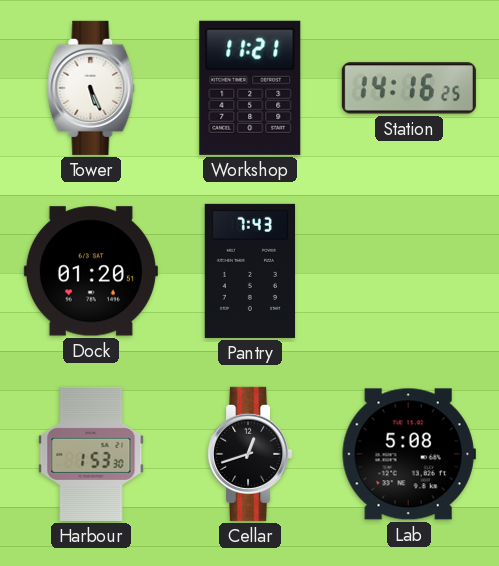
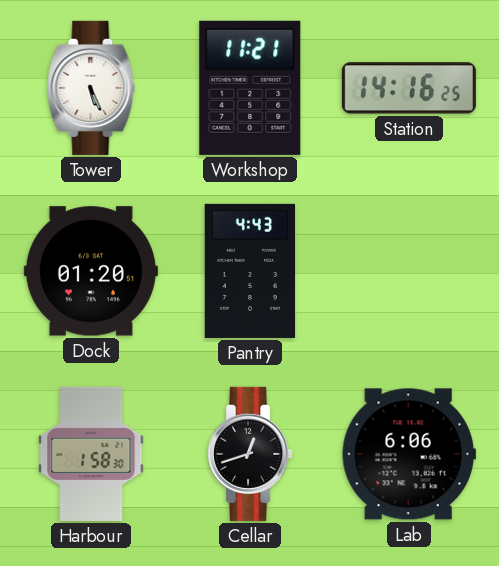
Pantry: 7:43 -> 4:43 (250, 271)
Harbour: 1:53 -> 1:58 (91, 454)
Lab: 5:08 -> 6:06 (409, 454)
